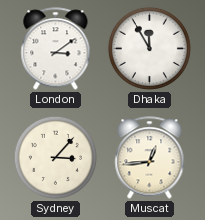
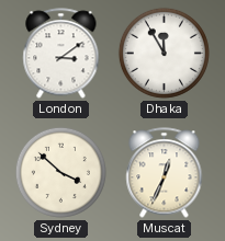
Sydney: 3:07 -> 3:52 (60, 172)
Muscat: 12:44 -> 12:34 (165, 173)
